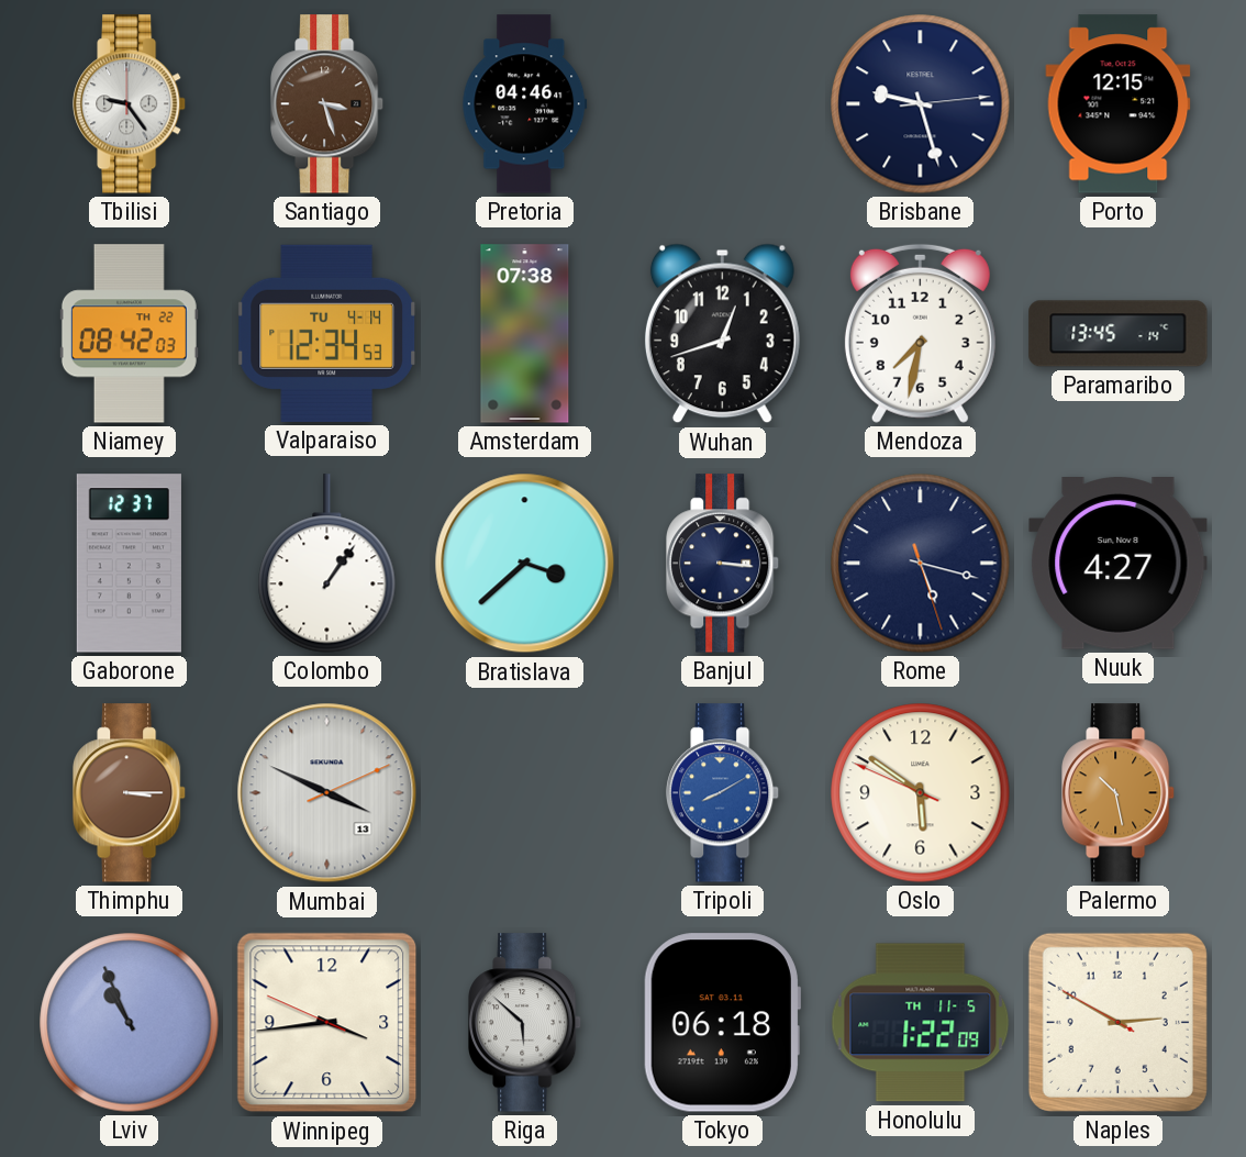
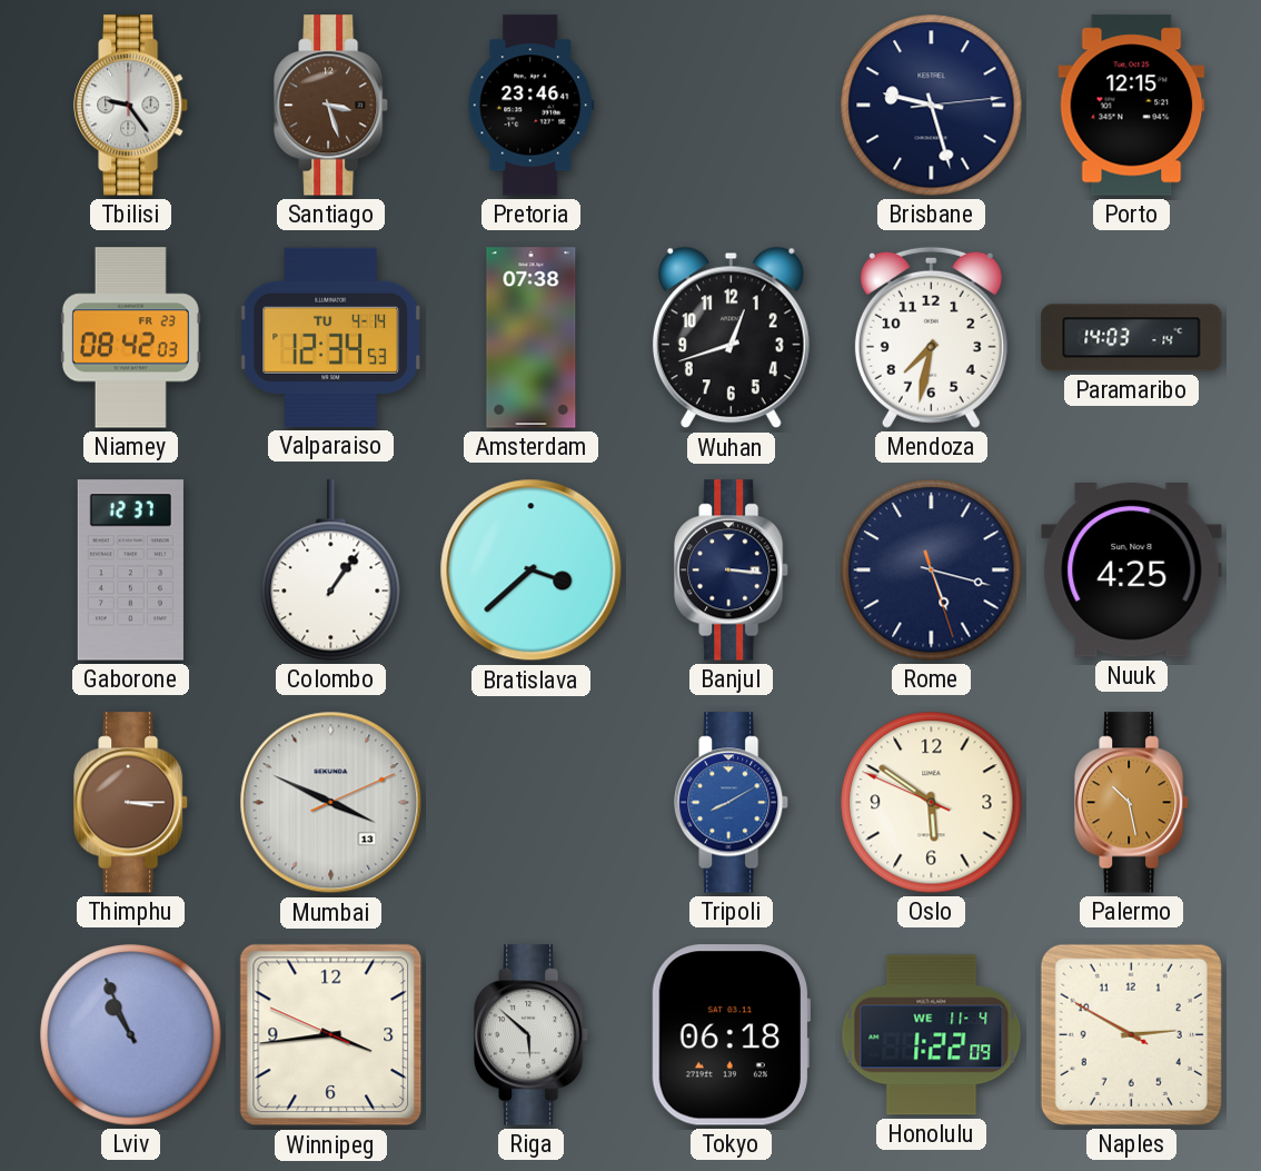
Pretoria: 04:46 -> 23:46 (532, 106)
Niamey date: TH 22 -> FR 23 (130, 338)
Paramaribo: 13:45 -> 14:03 (1132, 338)
Nuuk: 4:27 -> 4:25 (1132, 570)
Honolulu date: TH 11-5 -> WE 11-4 (932, 1035)
